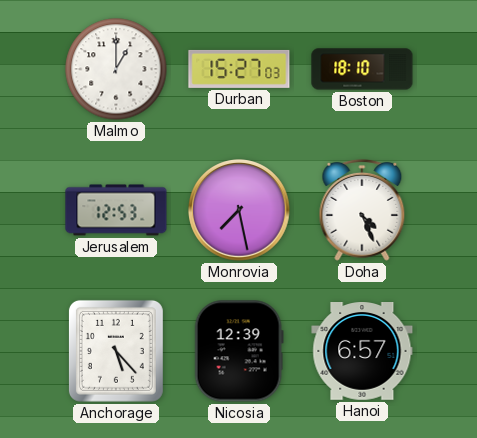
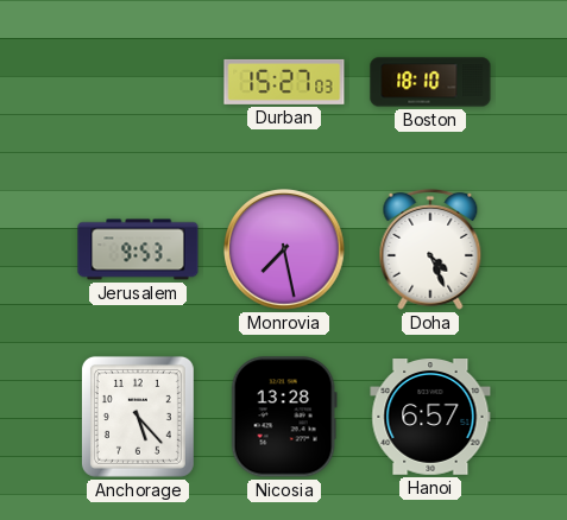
Malmo: 1:00 -> none (116, 69)
Jerusalem: 12:53 -> 9:53 (138, 249)
Nicosia: 12:39 -> 13:28 (284, 417)
